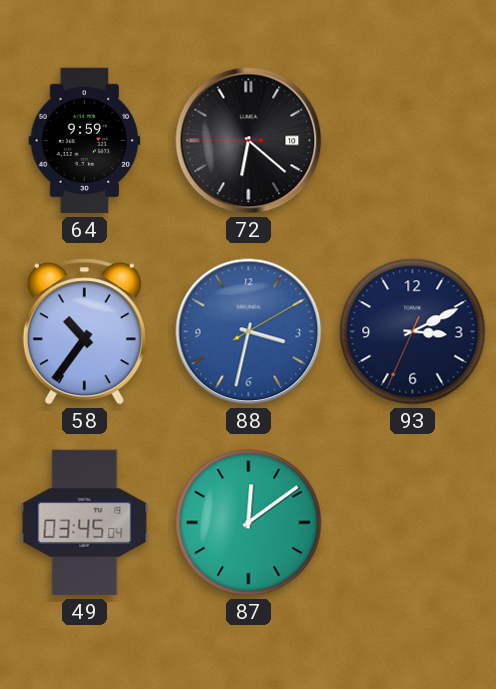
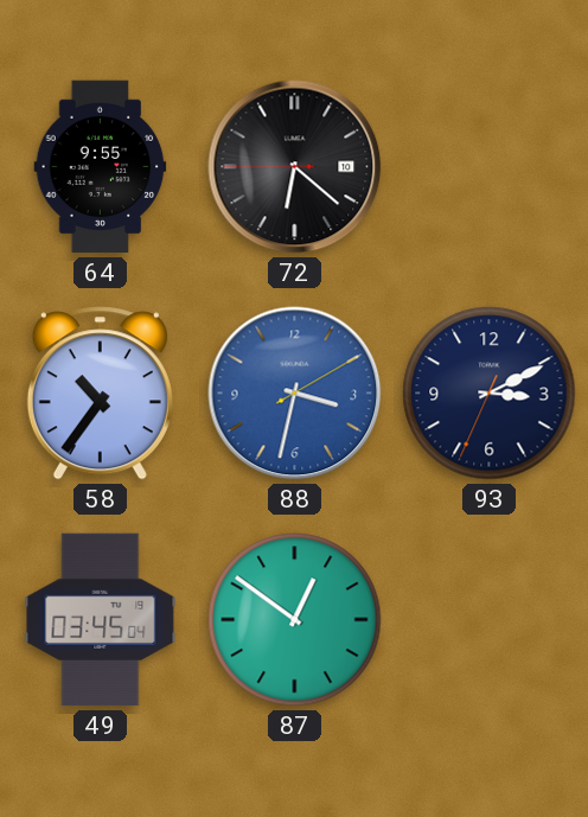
64: 9:59 -> 9:55 (101, 167)
87: 12:09 -> 12:51 (295, 620)
